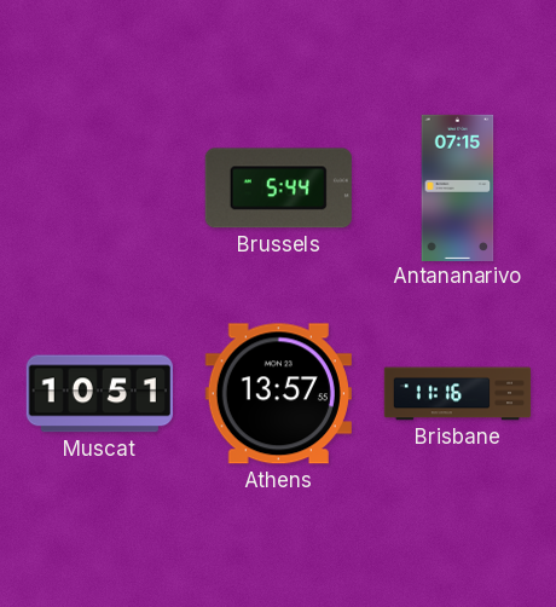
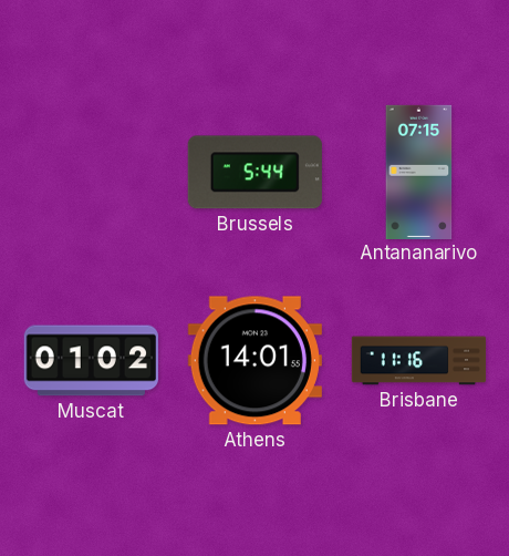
Muscat: 10:51 -> 01:02 (91, 361)
Athens: 13:57 -> 14:01 (254, 361)
